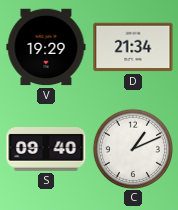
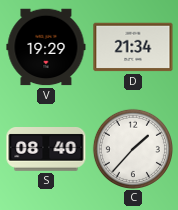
S: 09:40 -> 08:40 (46, 149)
C: 1:11 -> 1:37 (133, 149)
